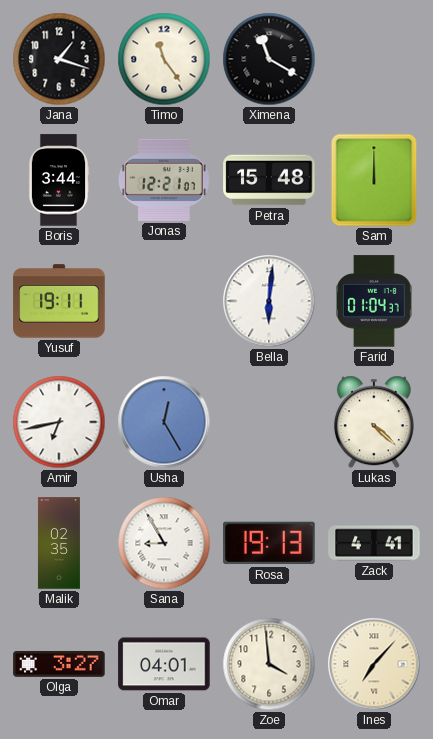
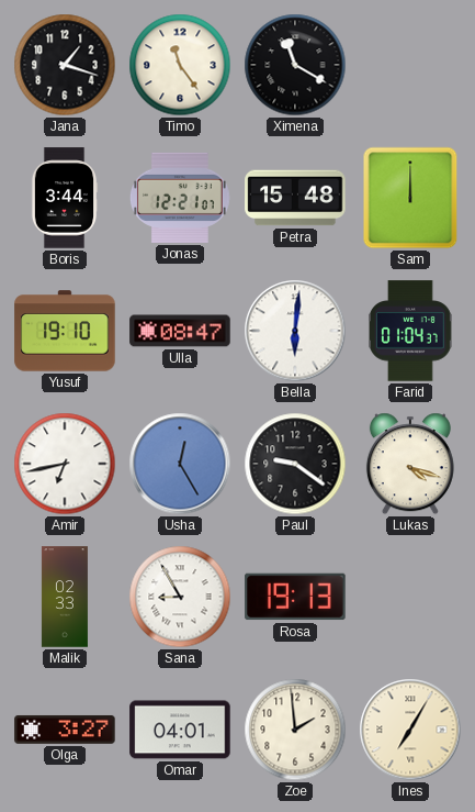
Yusuf: 19:11 -> 19:10 (65, 331)
Ulla: none -> 08:47 (180, 331)
Paul: none -> 9:21 (295, 464)
Lukas: 4:22 -> 4:18 (410, 464)
Malik: 02:35 -> 02:33 (65, 597)
Zack: 4:41 -> none (374, 543)
Zoe: 3:59 -> 1:59 (295, 730)
Ines: 7:07 -> 7:05 (410, 730)
